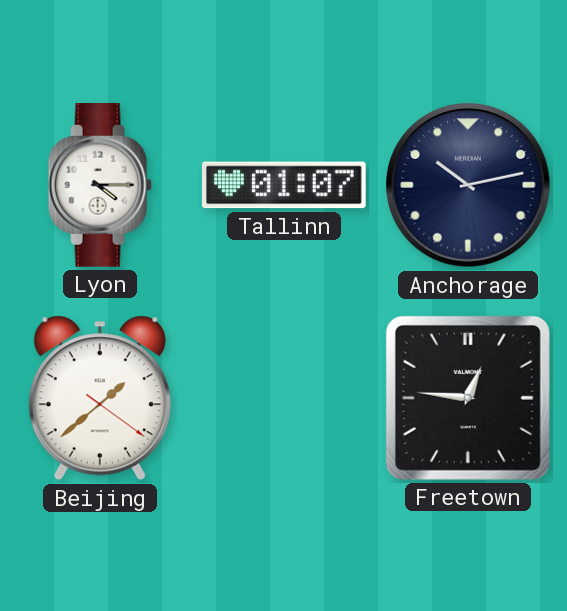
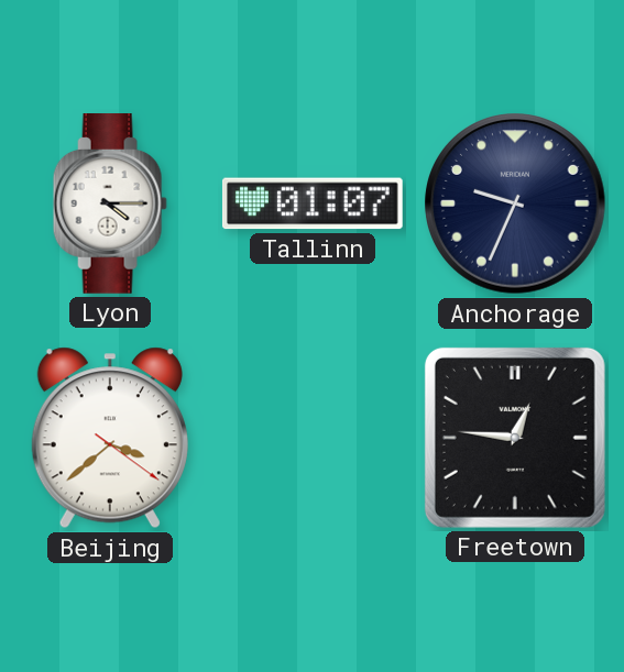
Anchorage: 10:13 -> 9:34 (515, 203)
Beijing: 1:38 -> 3:38 (110, 438)
